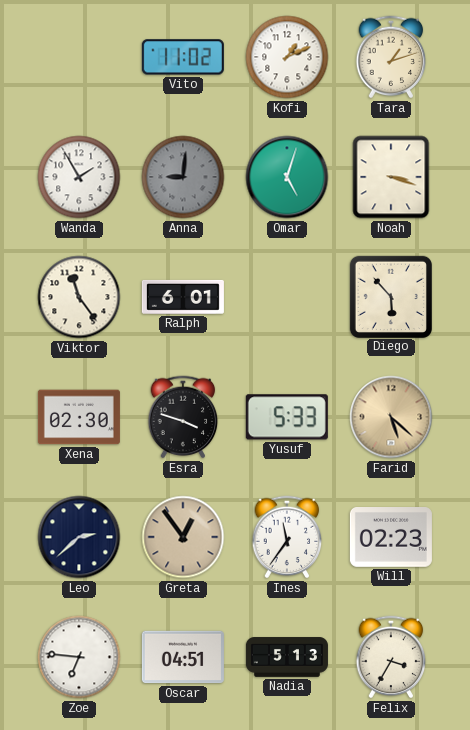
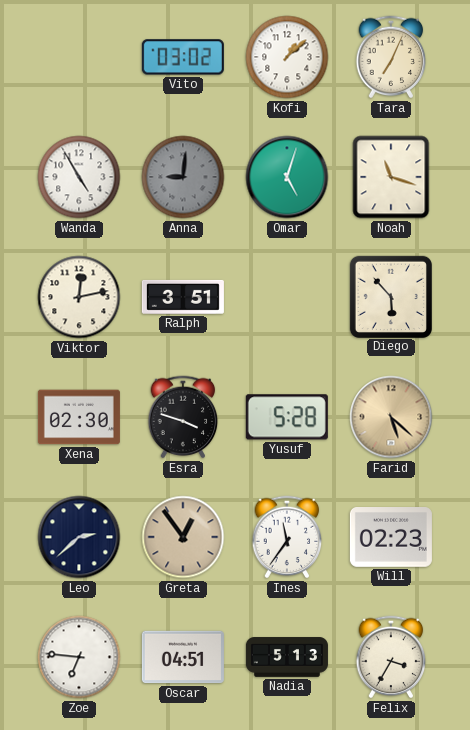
Vito: 11:02 -> 03:02 (183, 57)
Kofi: 1:11 -> 1:08 (287, 57)
Tara: 1:12 -> 7:04 (391, 57)
Wanda: 1:55 -> 4:55 (79, 177)
Noah: 3:18 -> 11:18 (391, 177)
Viktor: 11:24 -> 12:13 (79, 297)
Ralph: 6:01 -> 3:51 (183, 297)
Yusuf: 5:33 -> 5:28 (287, 417)
